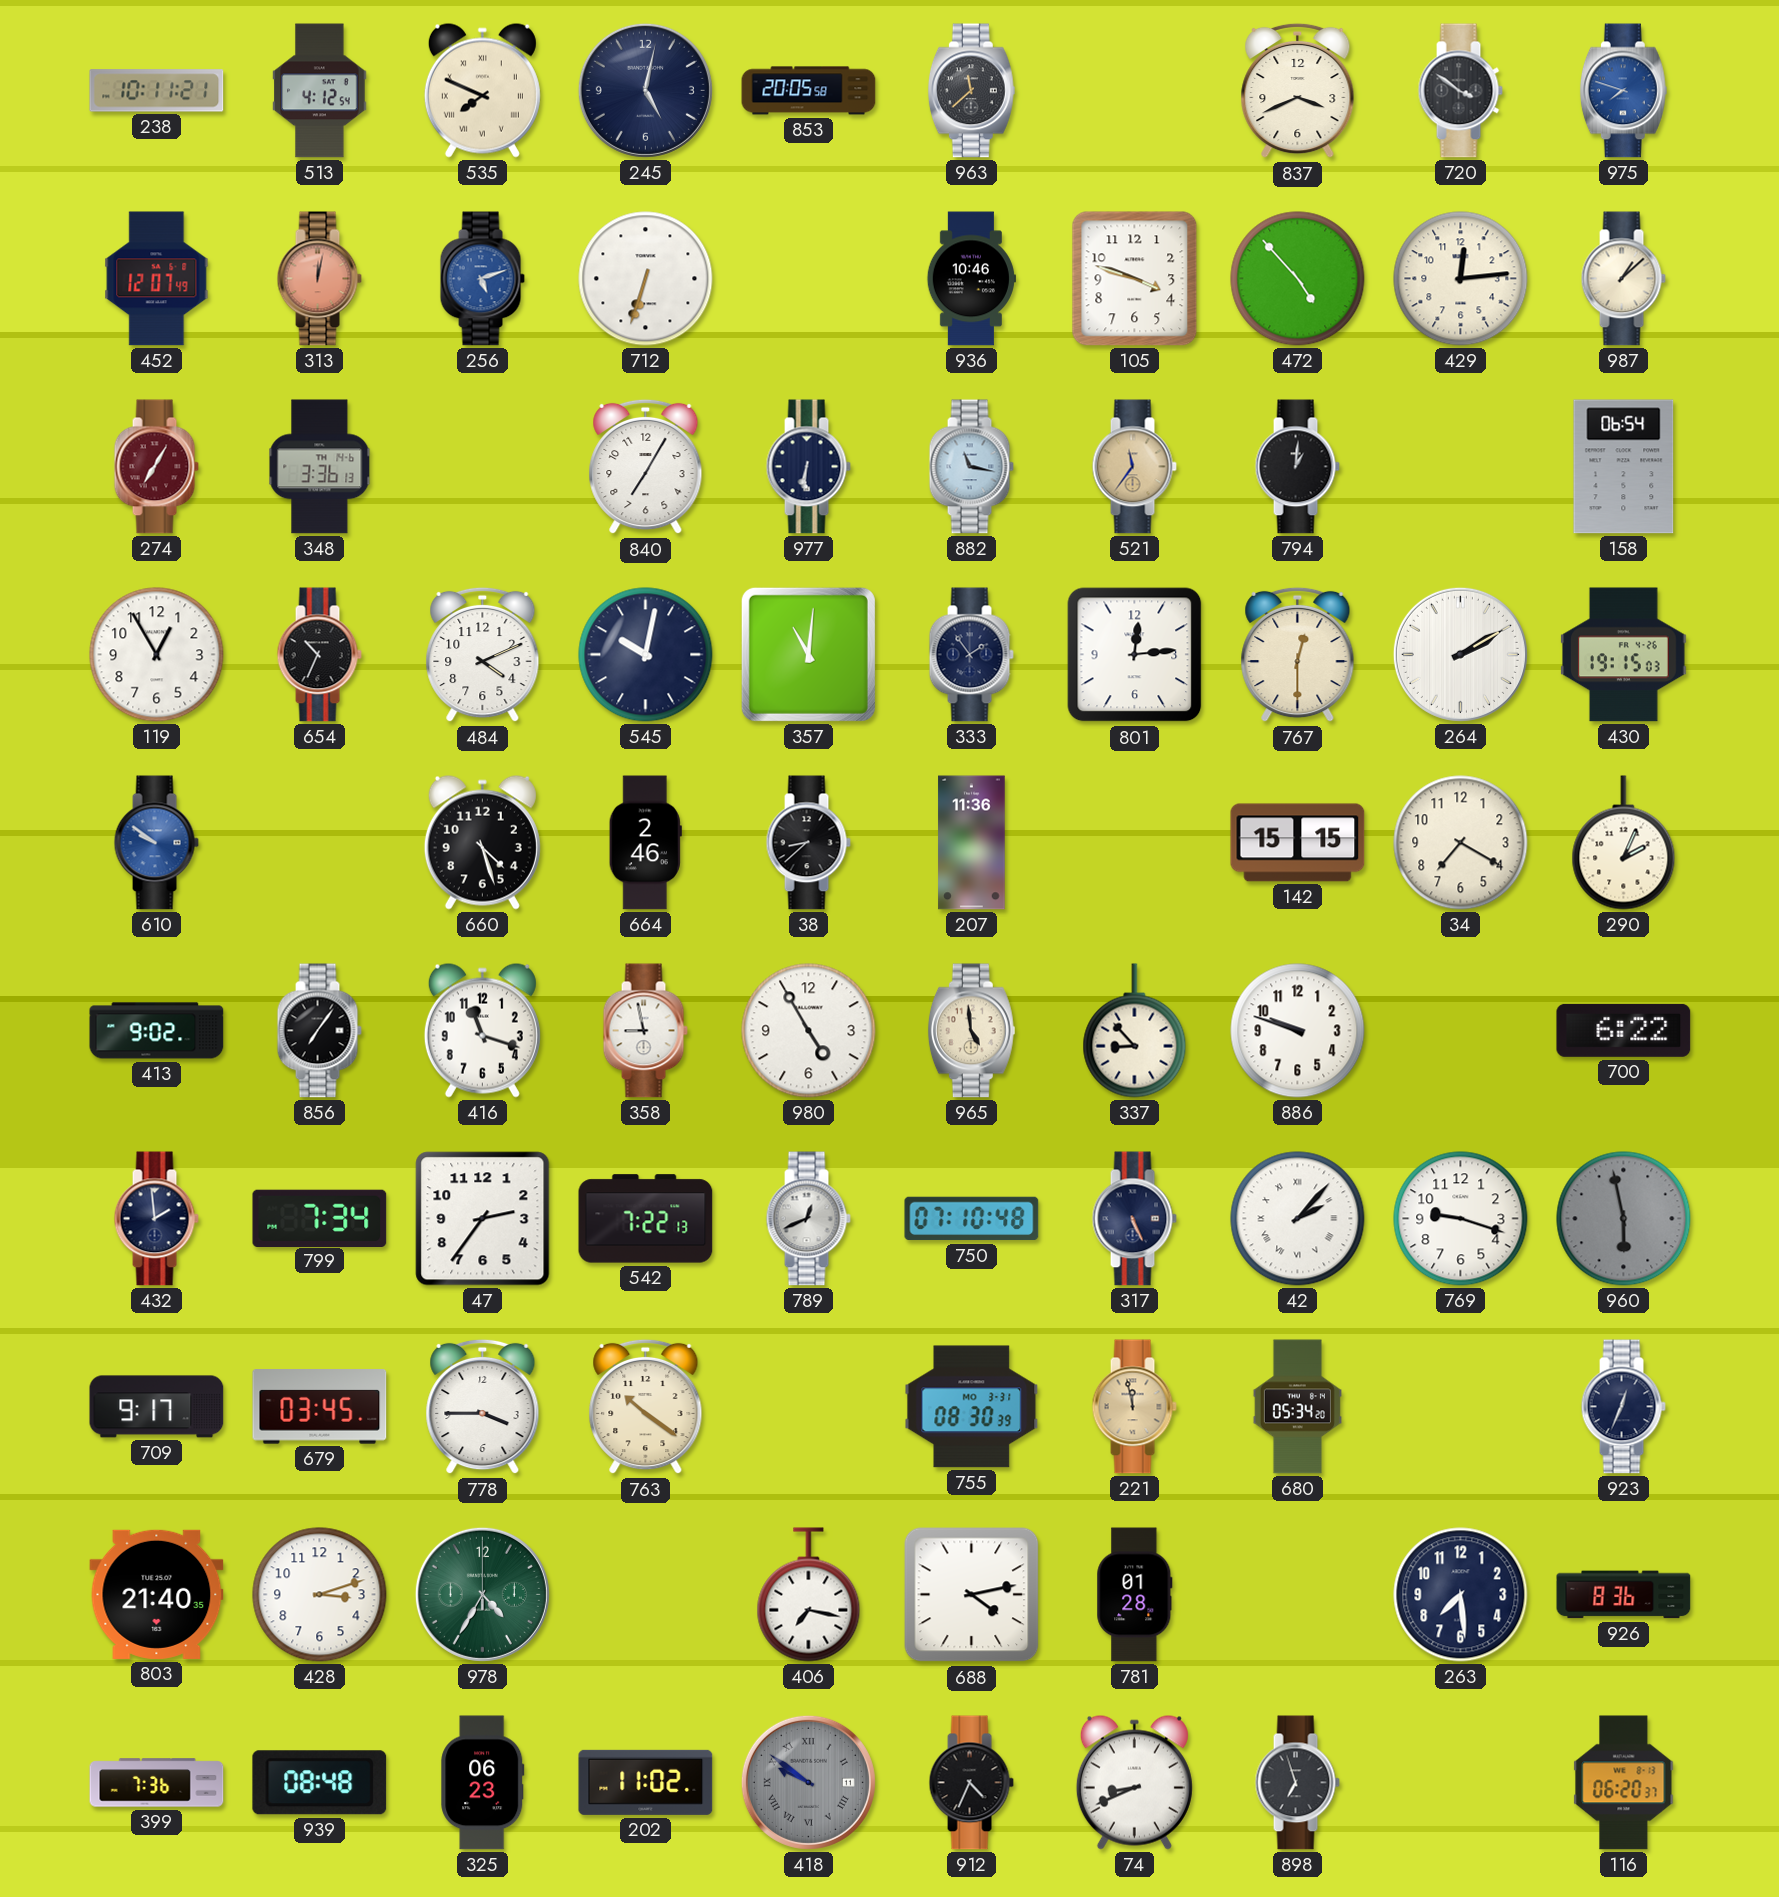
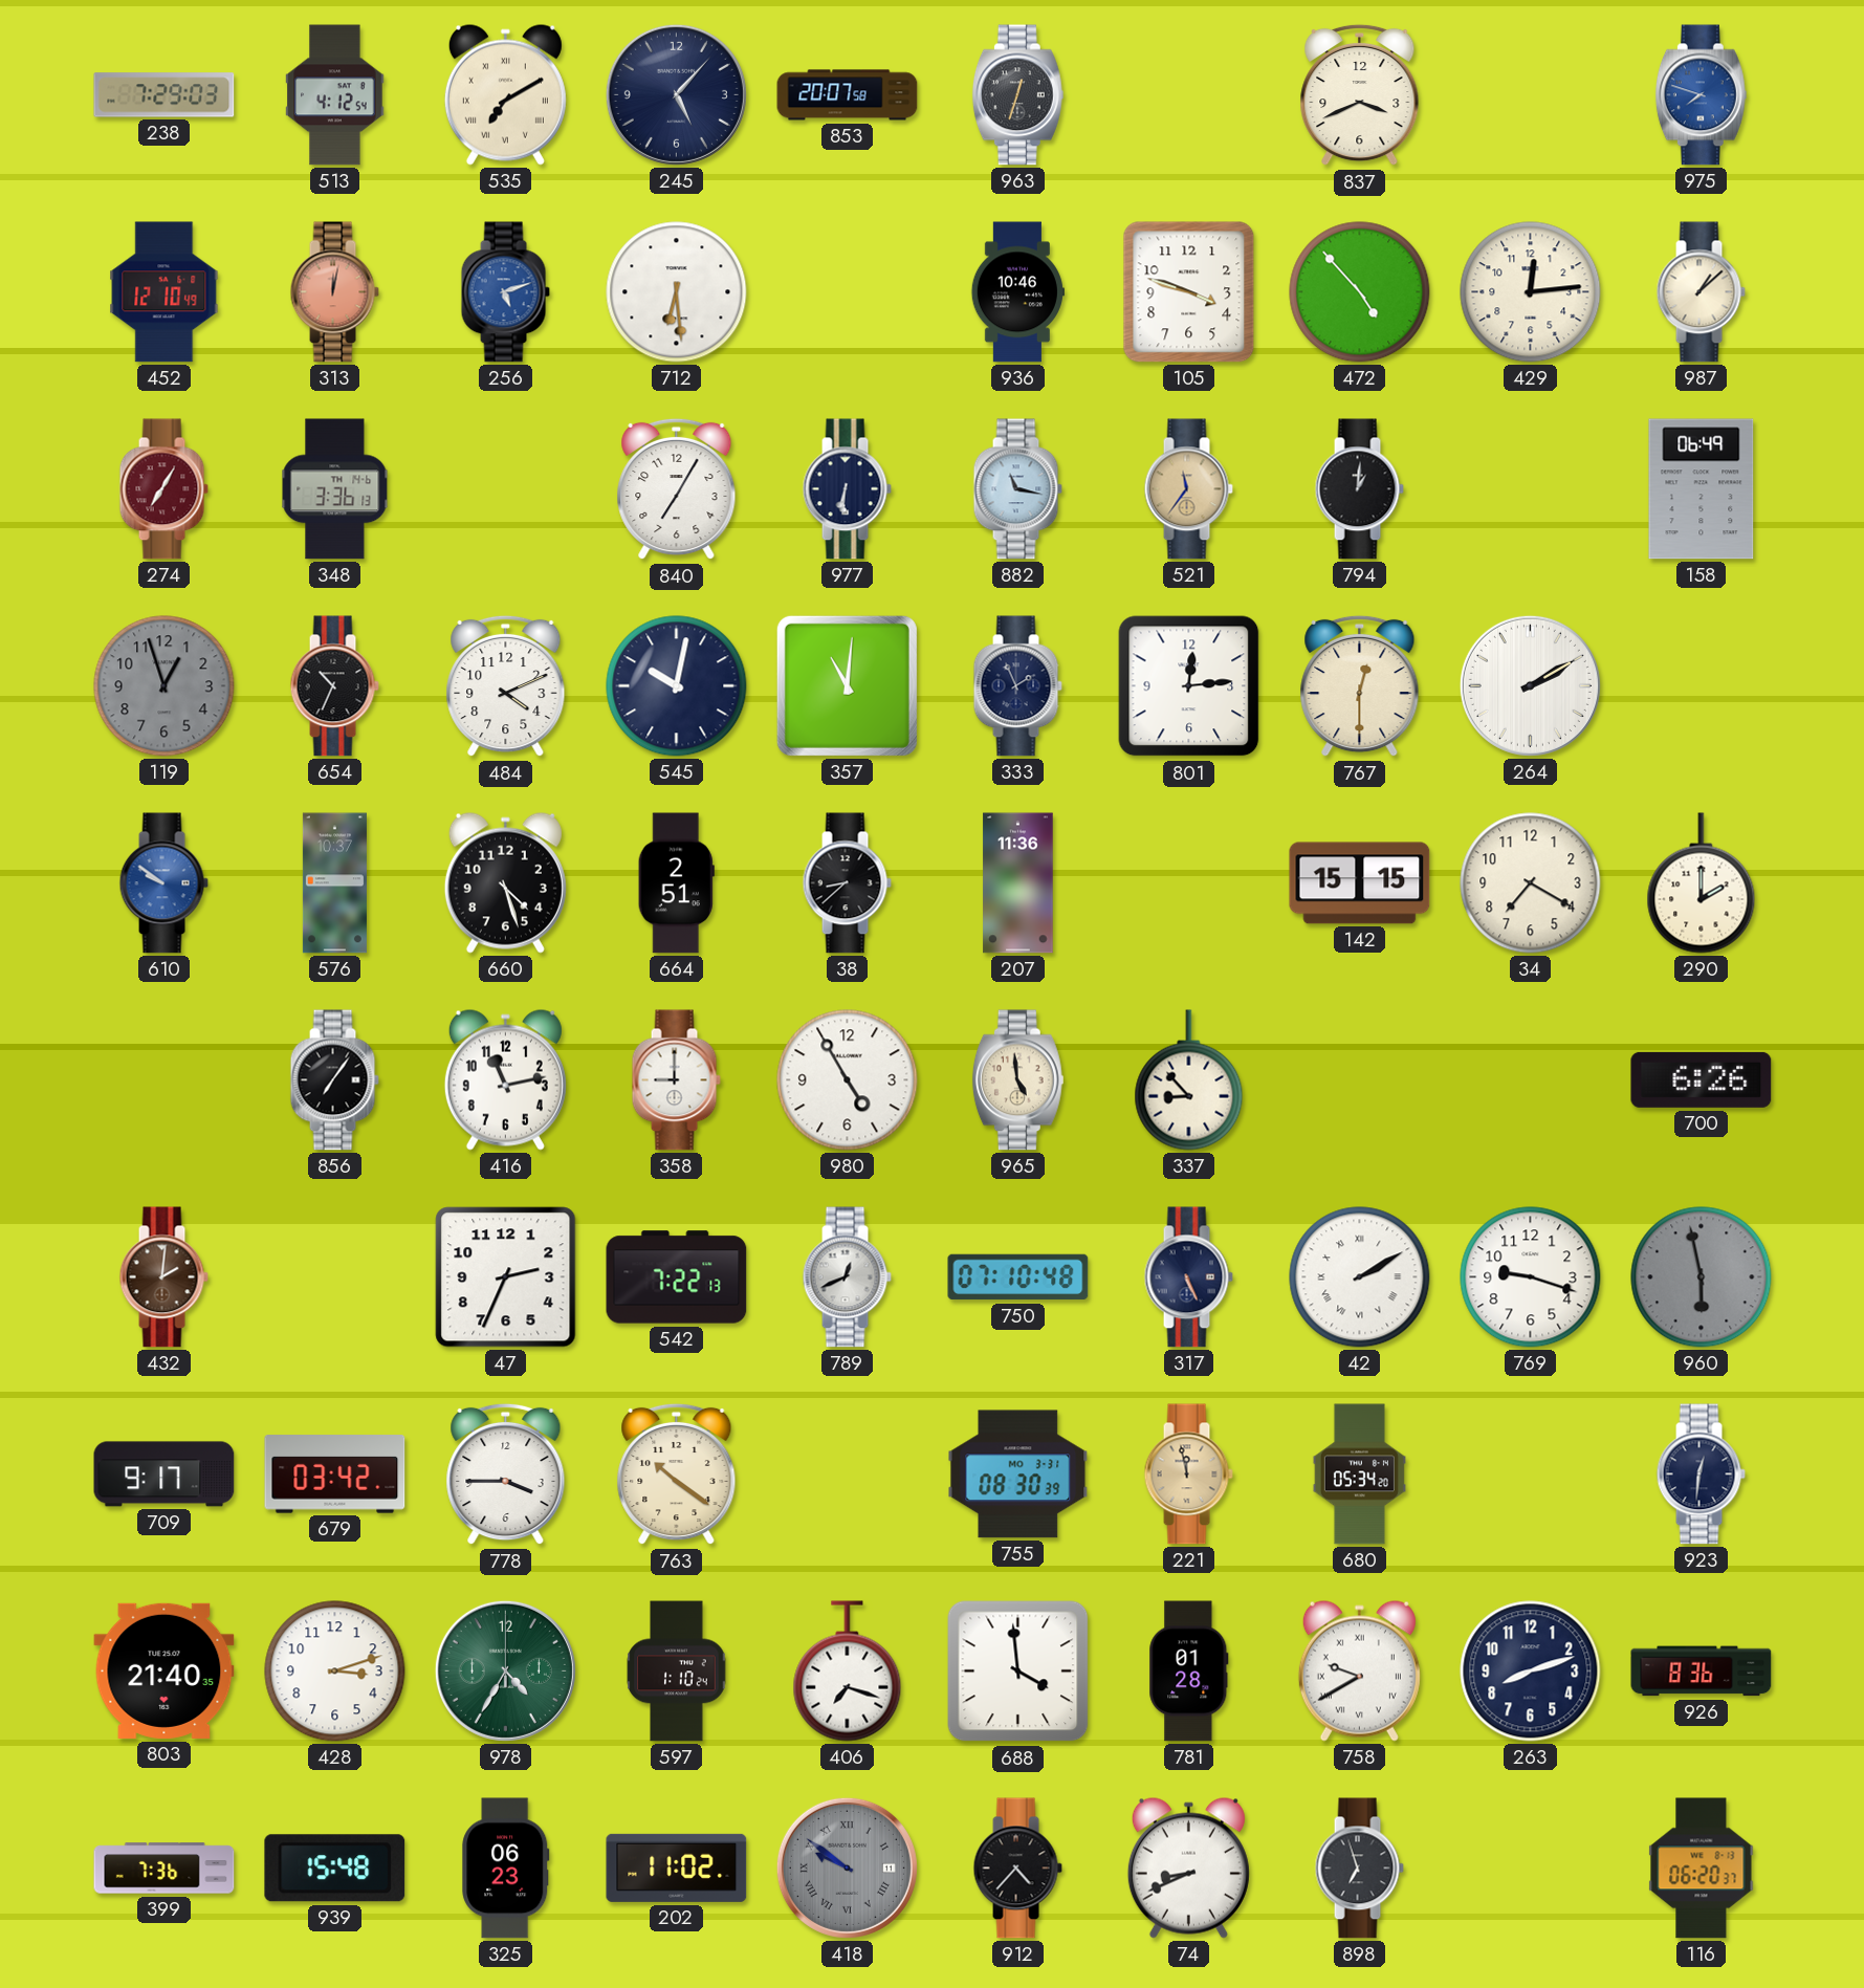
238: 10:11 -> 7:29 (165, 95)
535: 7:49 -> 7:10 (505, 94)
245: 5:02 -> 5:07 (676, 94)
853: 20:05 -> 20:07 (848, 95)
963: 11:38 -> 12:33 (1017, 95)
720: 3:51 -> none (1460, 91)
452: 12:07 -> 12:10 (165, 292)
712: 6:33 -> 6:29 (677, 292)
158: 06:54 -> 06:49 (1702, 489)
119: 12:55 -> 12:57 (165, 686)
119 dial: white -> grey (165, 686)
333: 1:54 -> 1:56 (1017, 686)
430: 19:15 -> none (1624, 655)
576: none -> 10:37 (334, 883)
664: 2:46 -> 2:51 (676, 883)
290: 2:04 -> 2:00 (1702, 883)
413: 9:02 -> none (157, 1031)
416: 11:18 -> 11:13 (505, 1079)
358: 8:58 -> 9:00 (676, 1080)
886: 9:48 -> none (1298, 1031)
700: 6:22 -> 6:26 (1702, 1079)
432: 1:59 -> 2:01 (163, 1277)
432 dial: navy -> brown (163, 1277)
799: 7:34 -> none (320, 1218)
47: 2:36 -> 2:34 (506, 1277)
42: 2:07 -> 2:10 (1360, 1277)
679: 03:45 -> 03:42 (335, 1474)
923: 12:34 -> 12:31 (1701, 1474)
597: none -> 1:10 (677, 1672)
406: 7:17 -> 7:18 (848, 1672)
688: 4:13 -> 3:59 (1018, 1672)
758: none -> 9:40 (1359, 1670)
263: 7:29 -> 8:12 (1531, 1672)
939: 08:48 -> 15:48 (335, 1869)
912: 4:34 -> 4:37 (1017, 1869)
